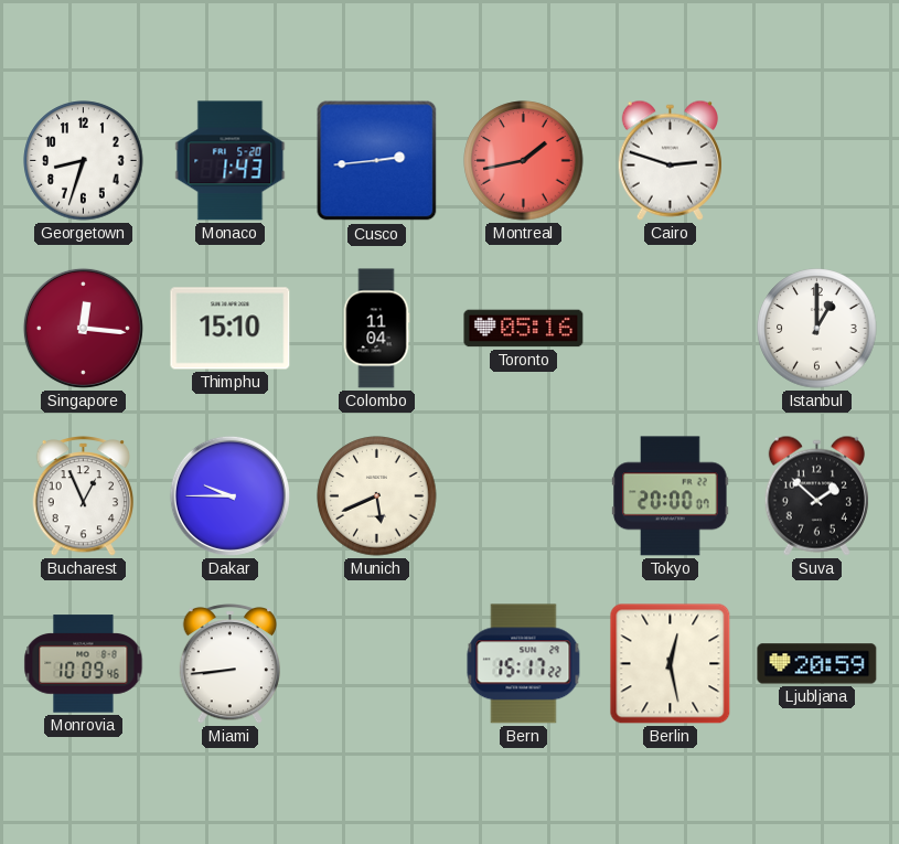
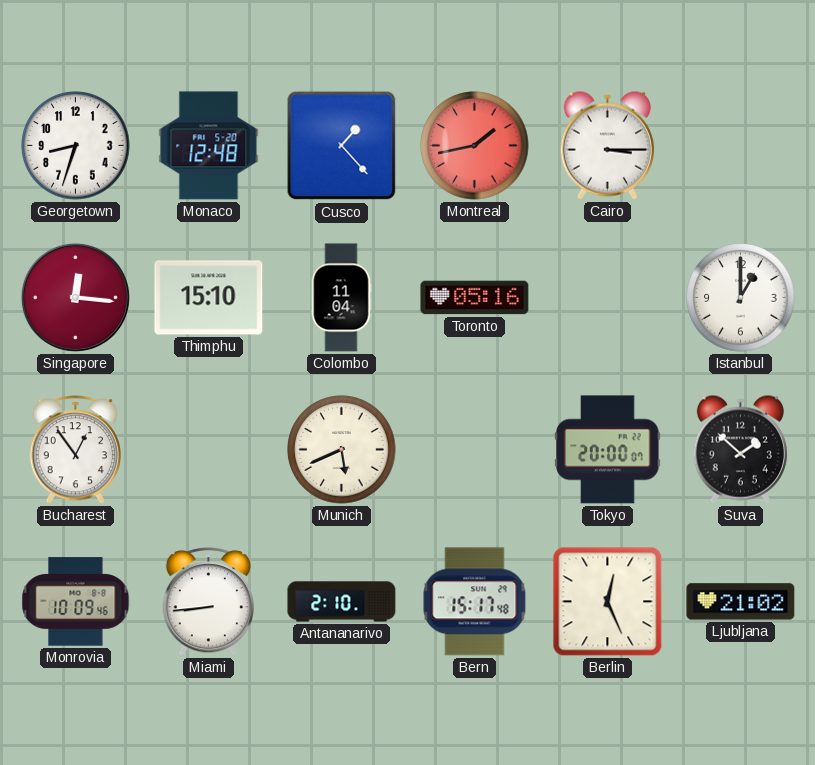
Monaco: 1:43 -> 12:48 (209, 146)
Cusco: 2:44 -> 1:23 (342, 146)
Cairo: 2:48 -> 3:15 (607, 145)
Bucharest: 12:56 -> 12:54 (75, 450)
Dakar: 9:45 -> none (229, 495)
Antananarivo: none -> 2:10 (342, 602)
Bern: 15:17:22 -> 15:17:48 (475, 602)
Berlin: 12:28 -> 12:26 (608, 602)
Ljubljana: 20:59 -> 21:02 (741, 602)
